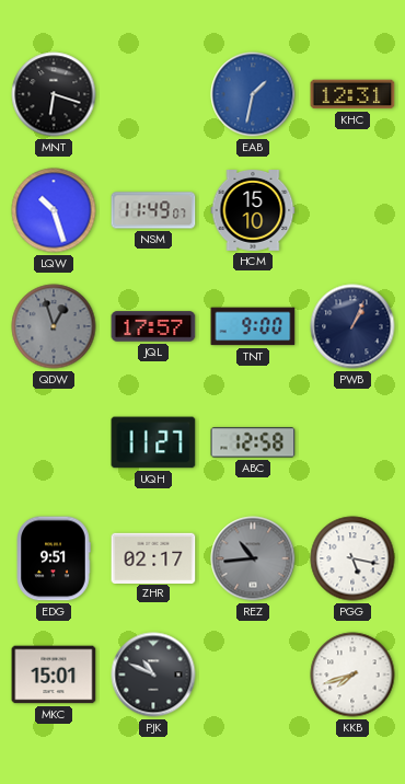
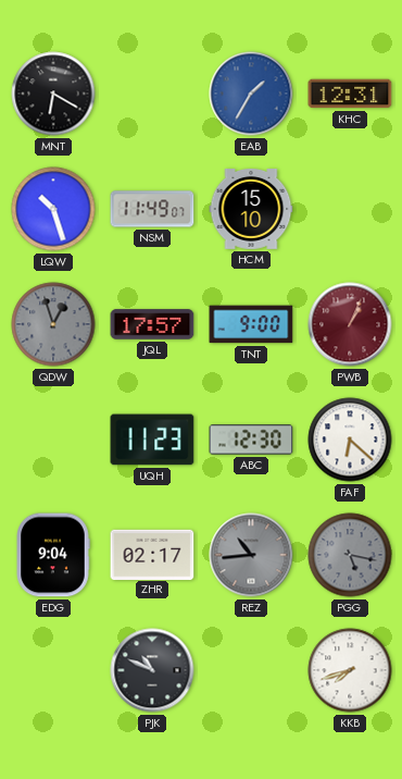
MNT: 6:18 -> 6:20 (53, 94)
EAB: 1:32 -> 1:35 (251, 94)
PWB dial: navy -> burgundy (350, 324)
UQH: 11:27 -> 11:23 (152, 440)
ABC: 12:58 -> 12:30 (251, 440)
FAF: none -> 6:22 (350, 440)
EDG: 9:51 -> 9:04 (53, 555)
PGG dial: white -> grey (350, 555)
MKC: 15:01 -> none (54, 675)
